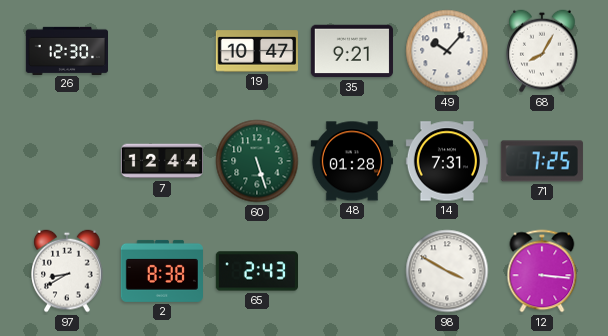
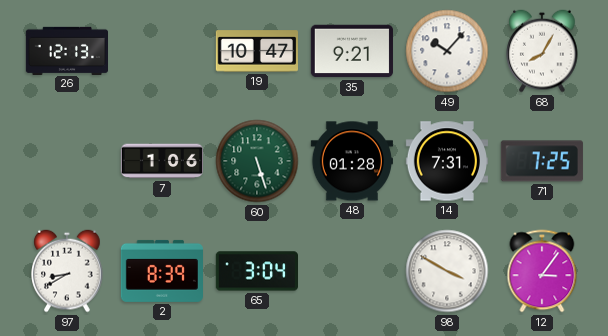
26: 12:30 -> 12:13 (66, 50)
7: 12:44 -> 1:06 (161, 161)
2: 8:38 -> 8:39 (161, 271)
65: 2:43 -> 3:04 (256, 271)
12: 3:16 -> 3:06 (542, 271)
